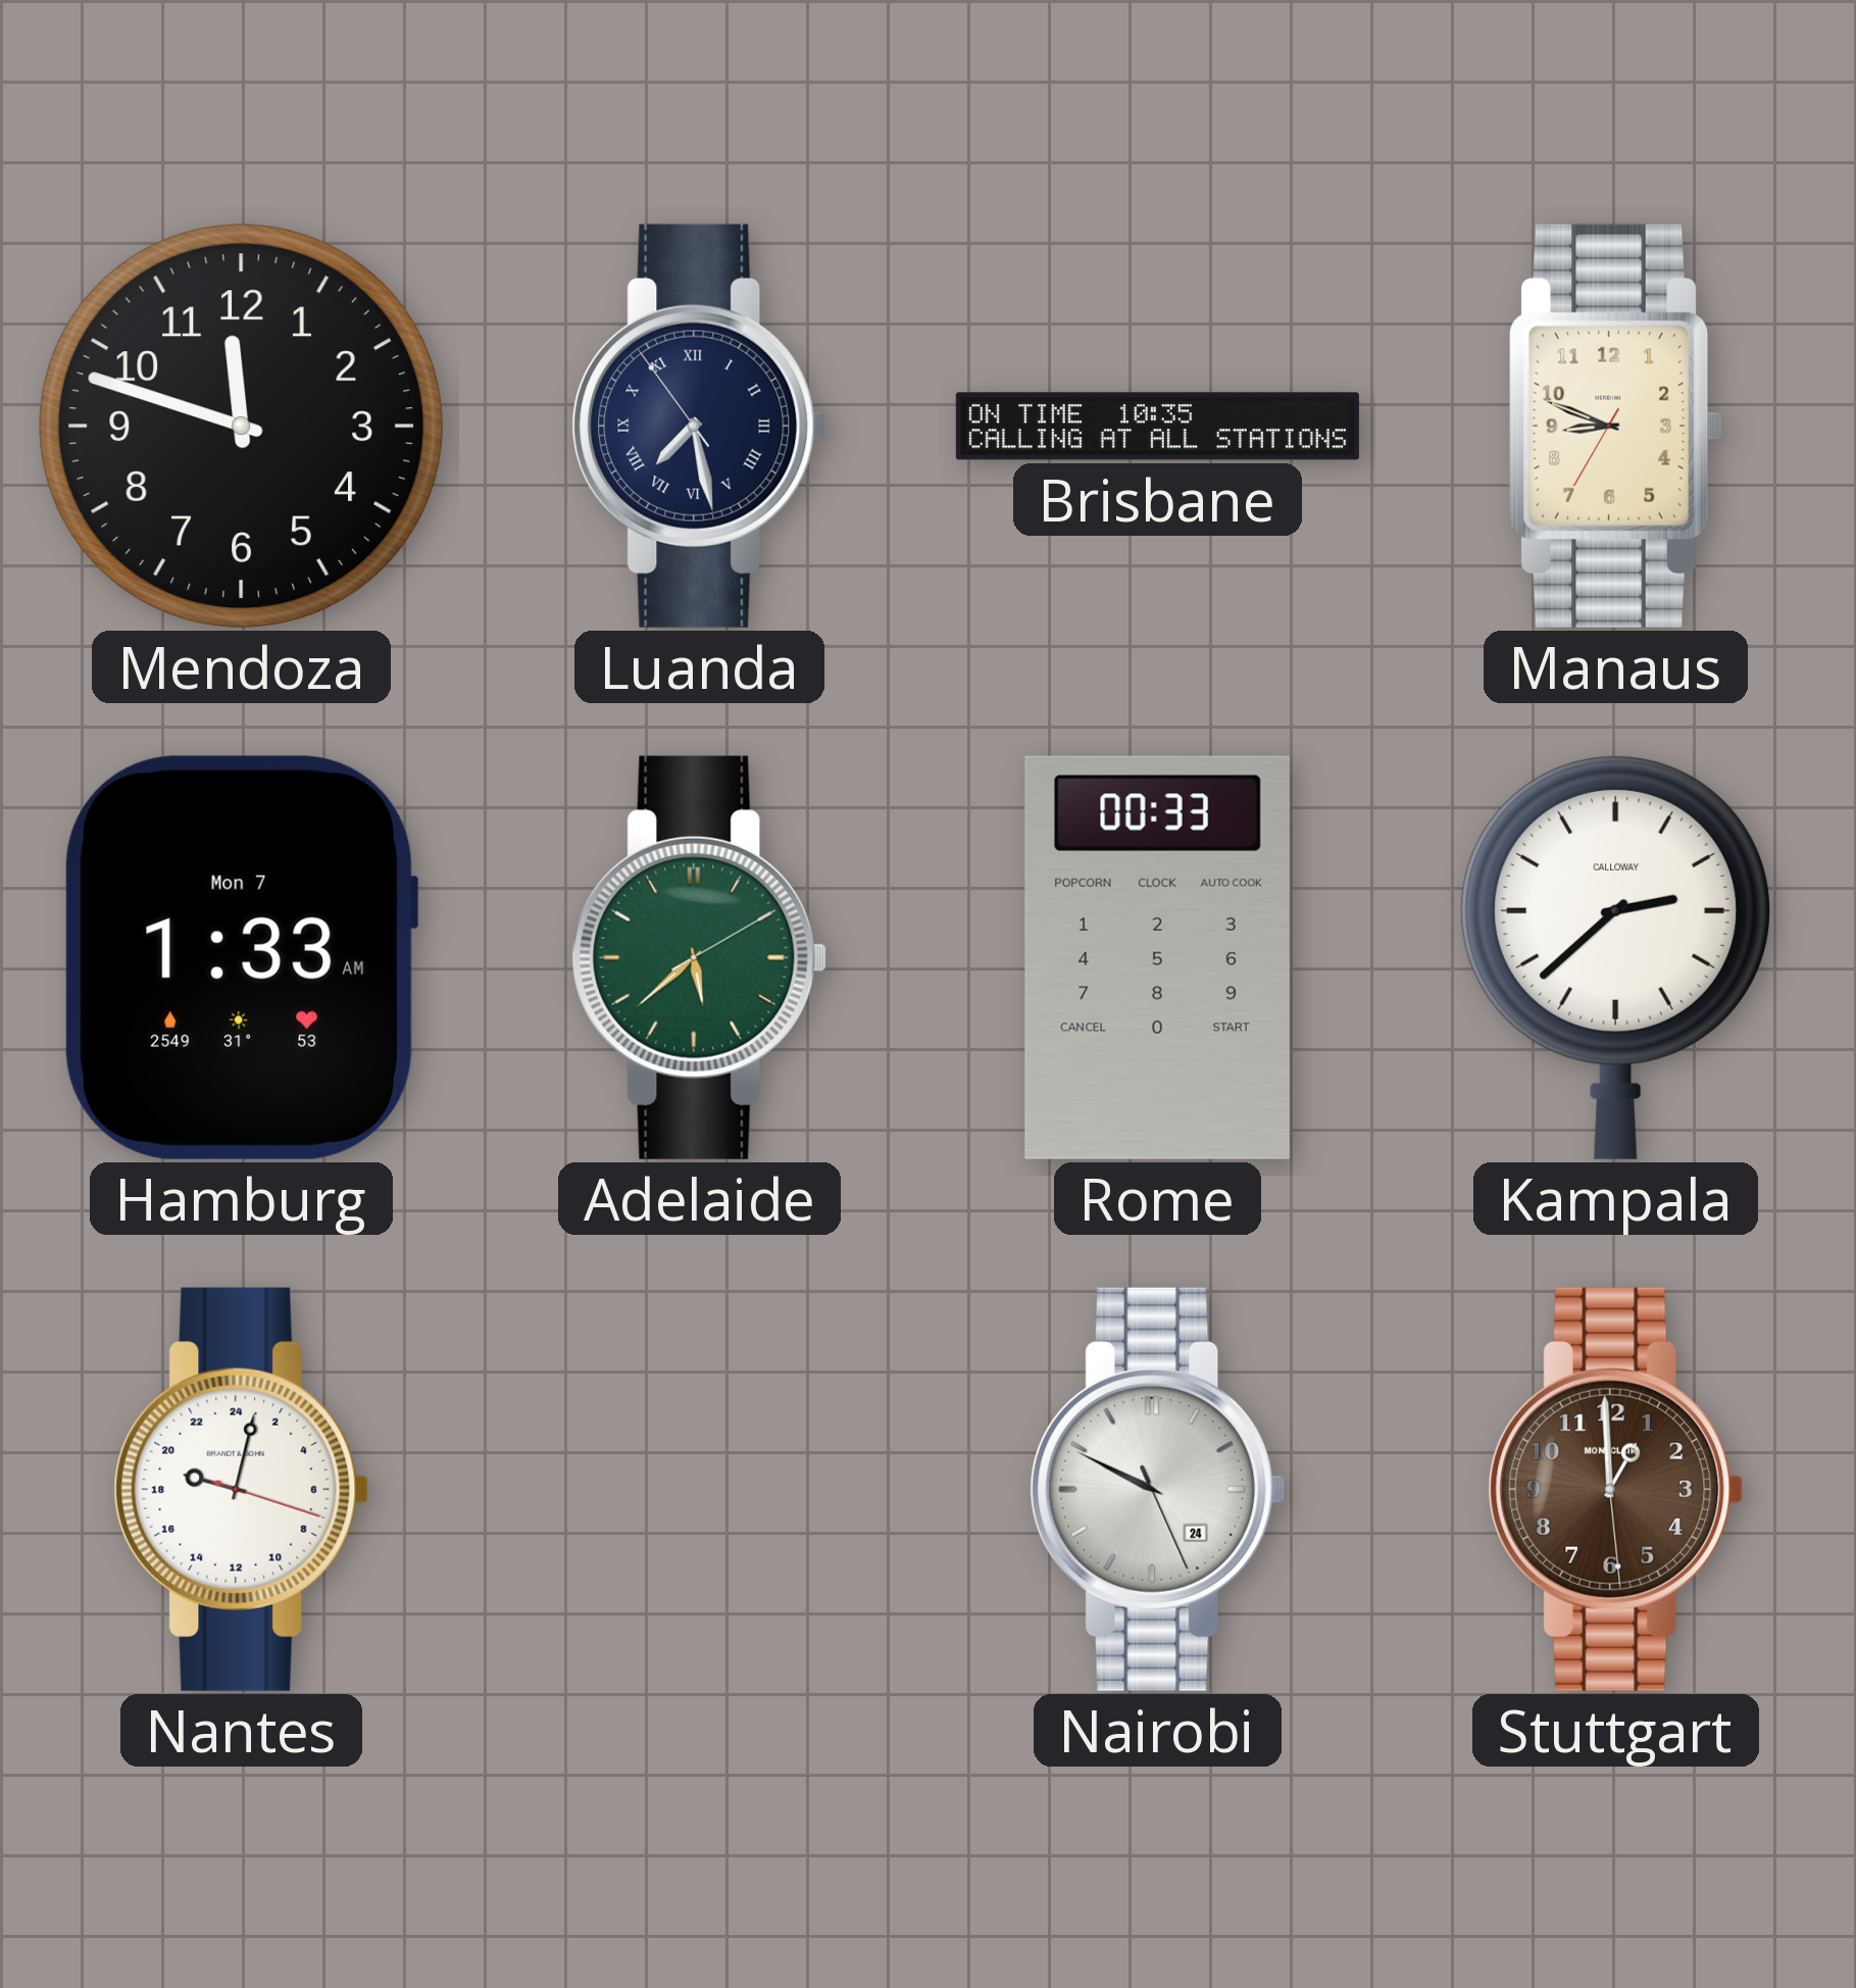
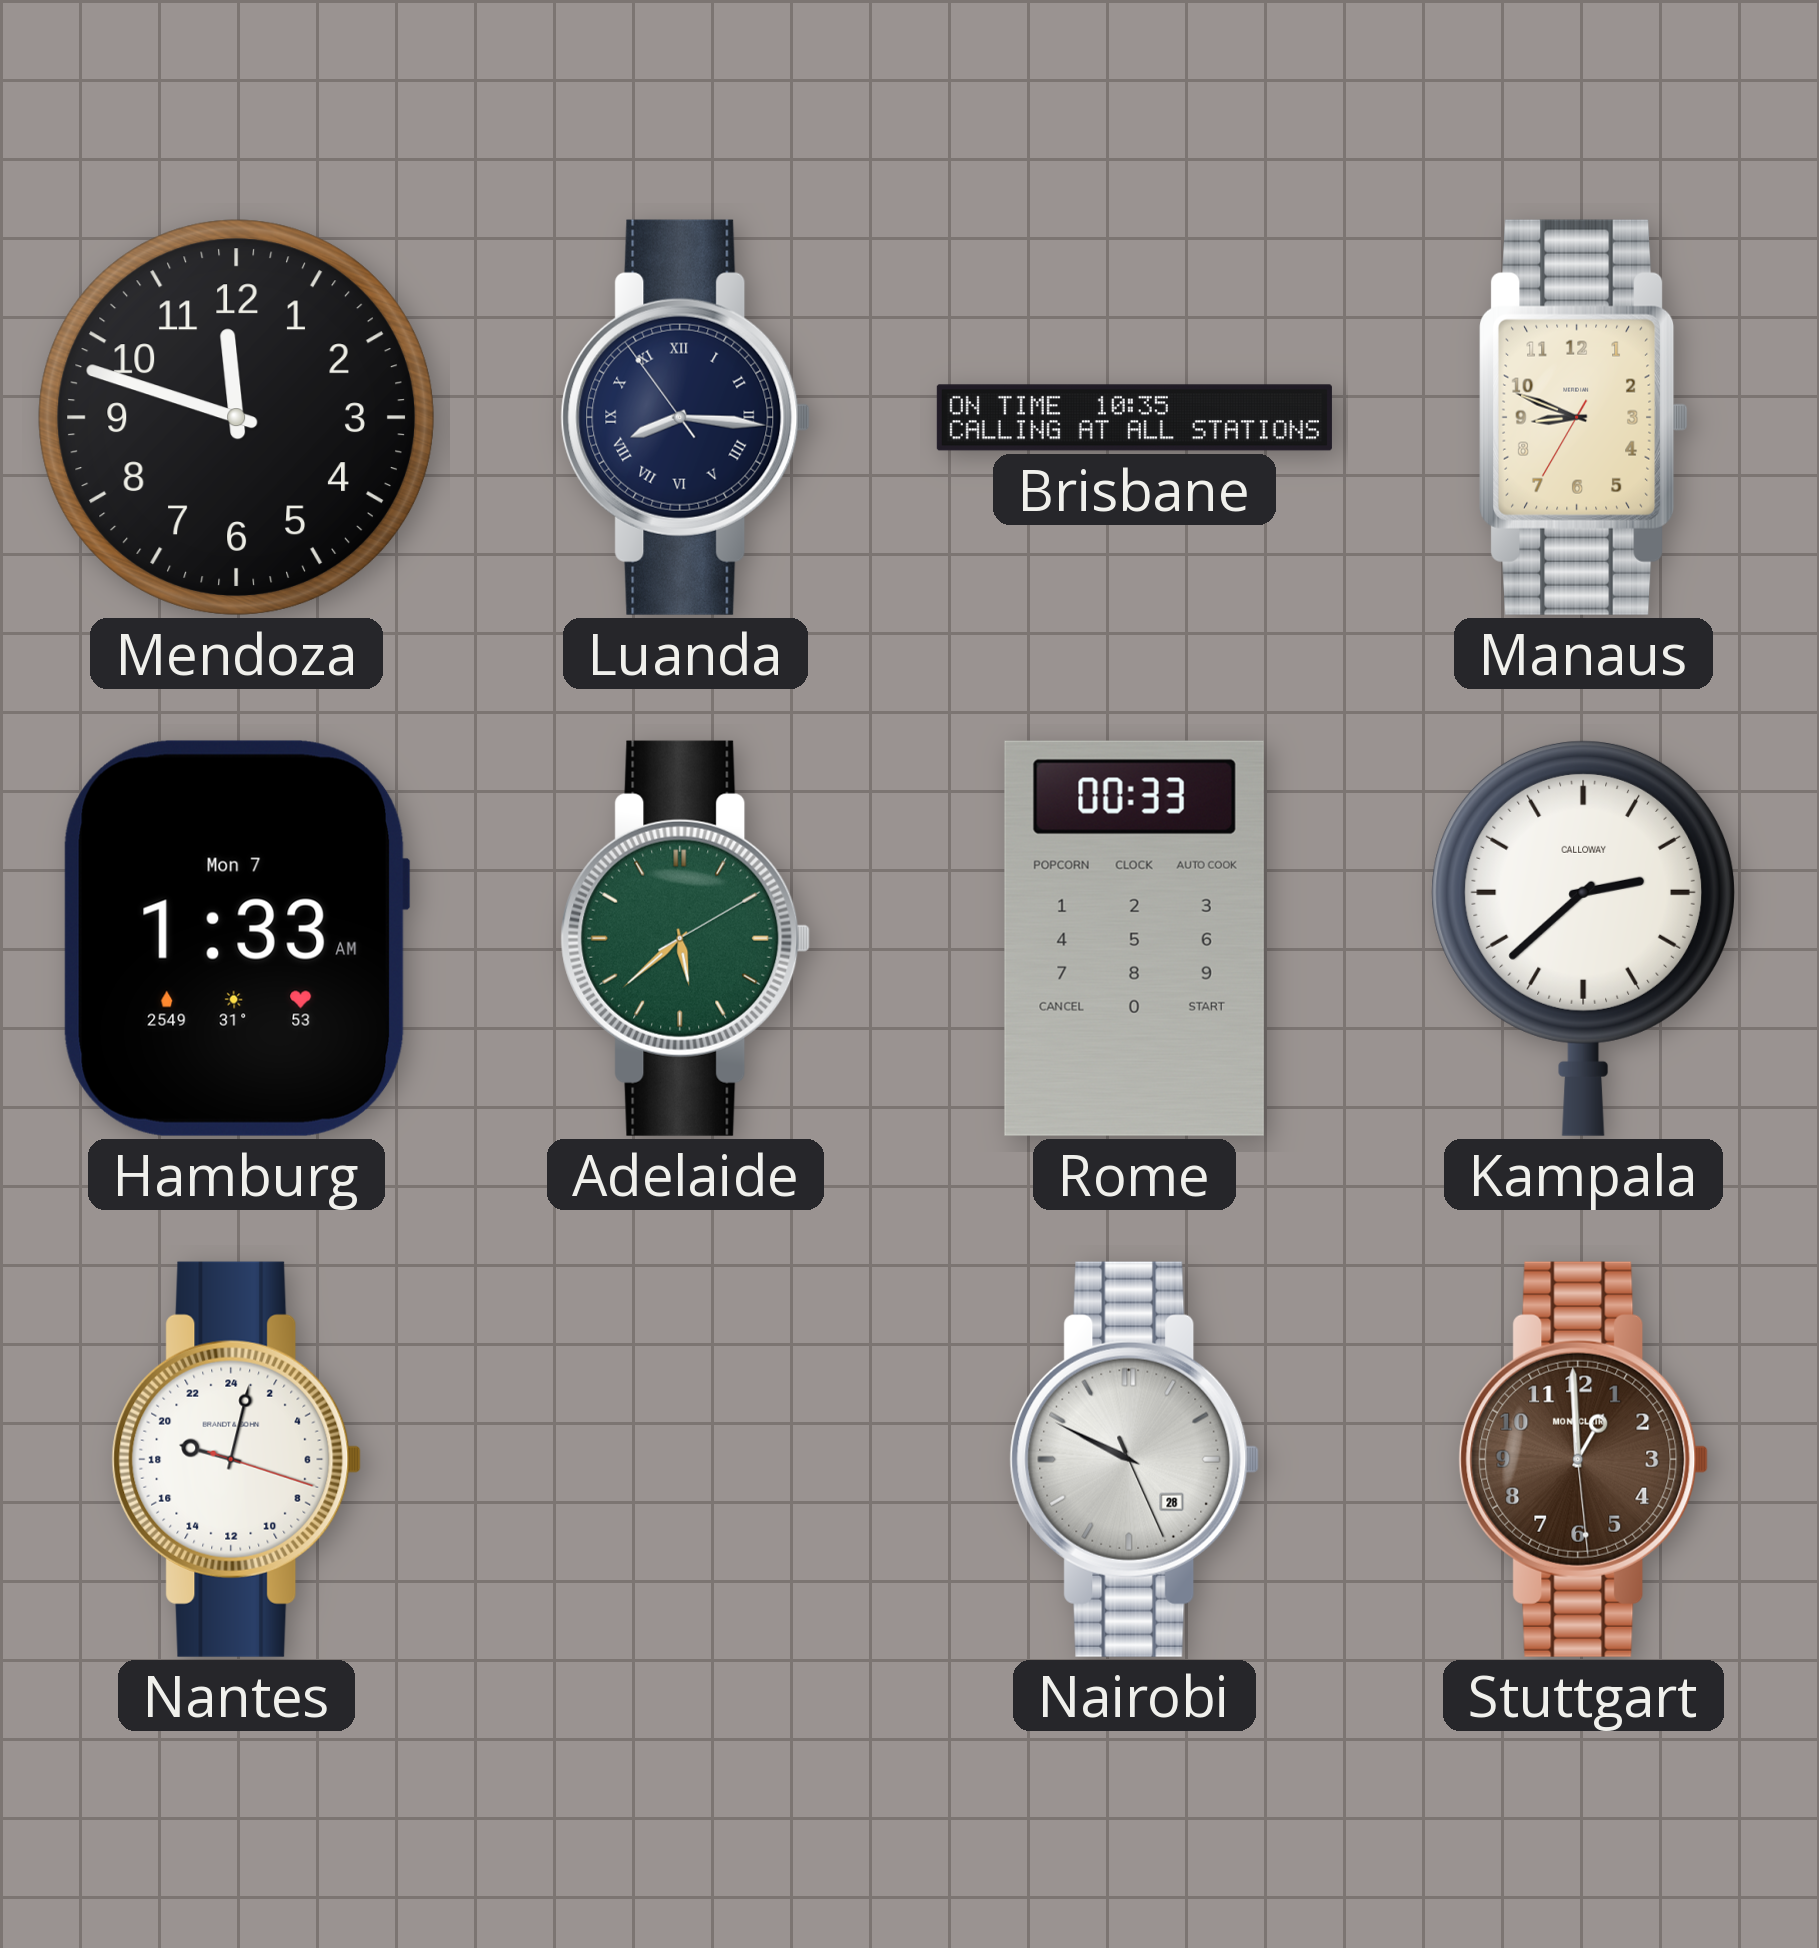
Luanda: 7:27 -> 8:15 (686, 417)
Nairobi date: 24 -> 28 (1135, 1459)
